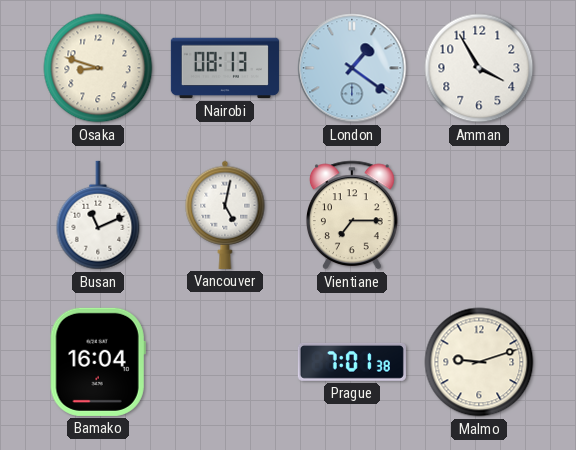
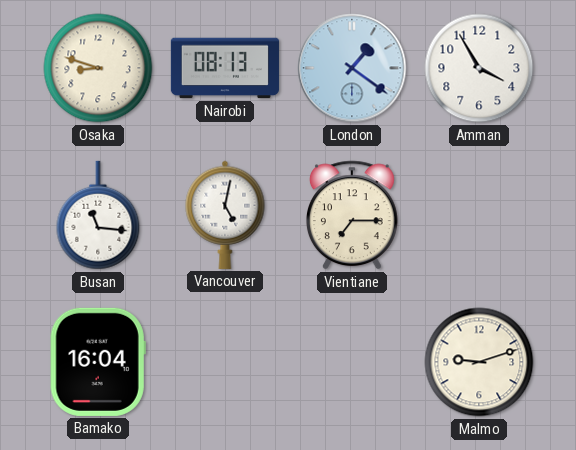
Busan: 11:11 -> 11:16 (98, 215)
Prague: 7:01 -> none (352, 362)
